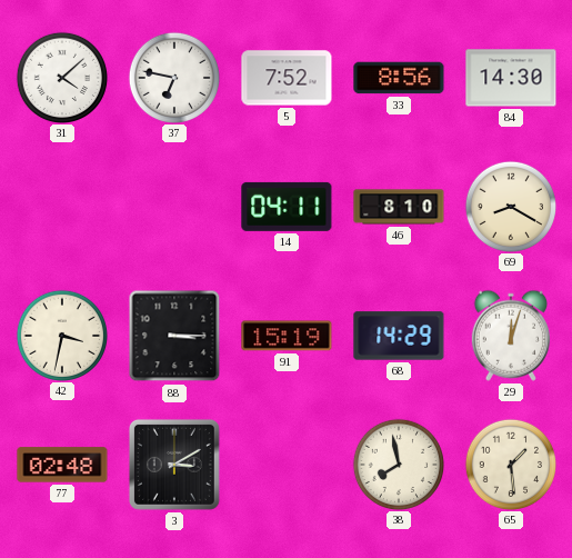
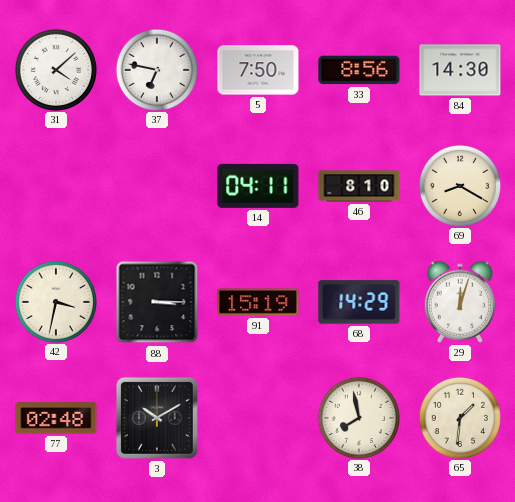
5: 7:52 -> 7:50 (258, 70)
3: 3:10 -> 10:10 (157, 418)
65: 1:29 -> 1:31 (459, 417)
